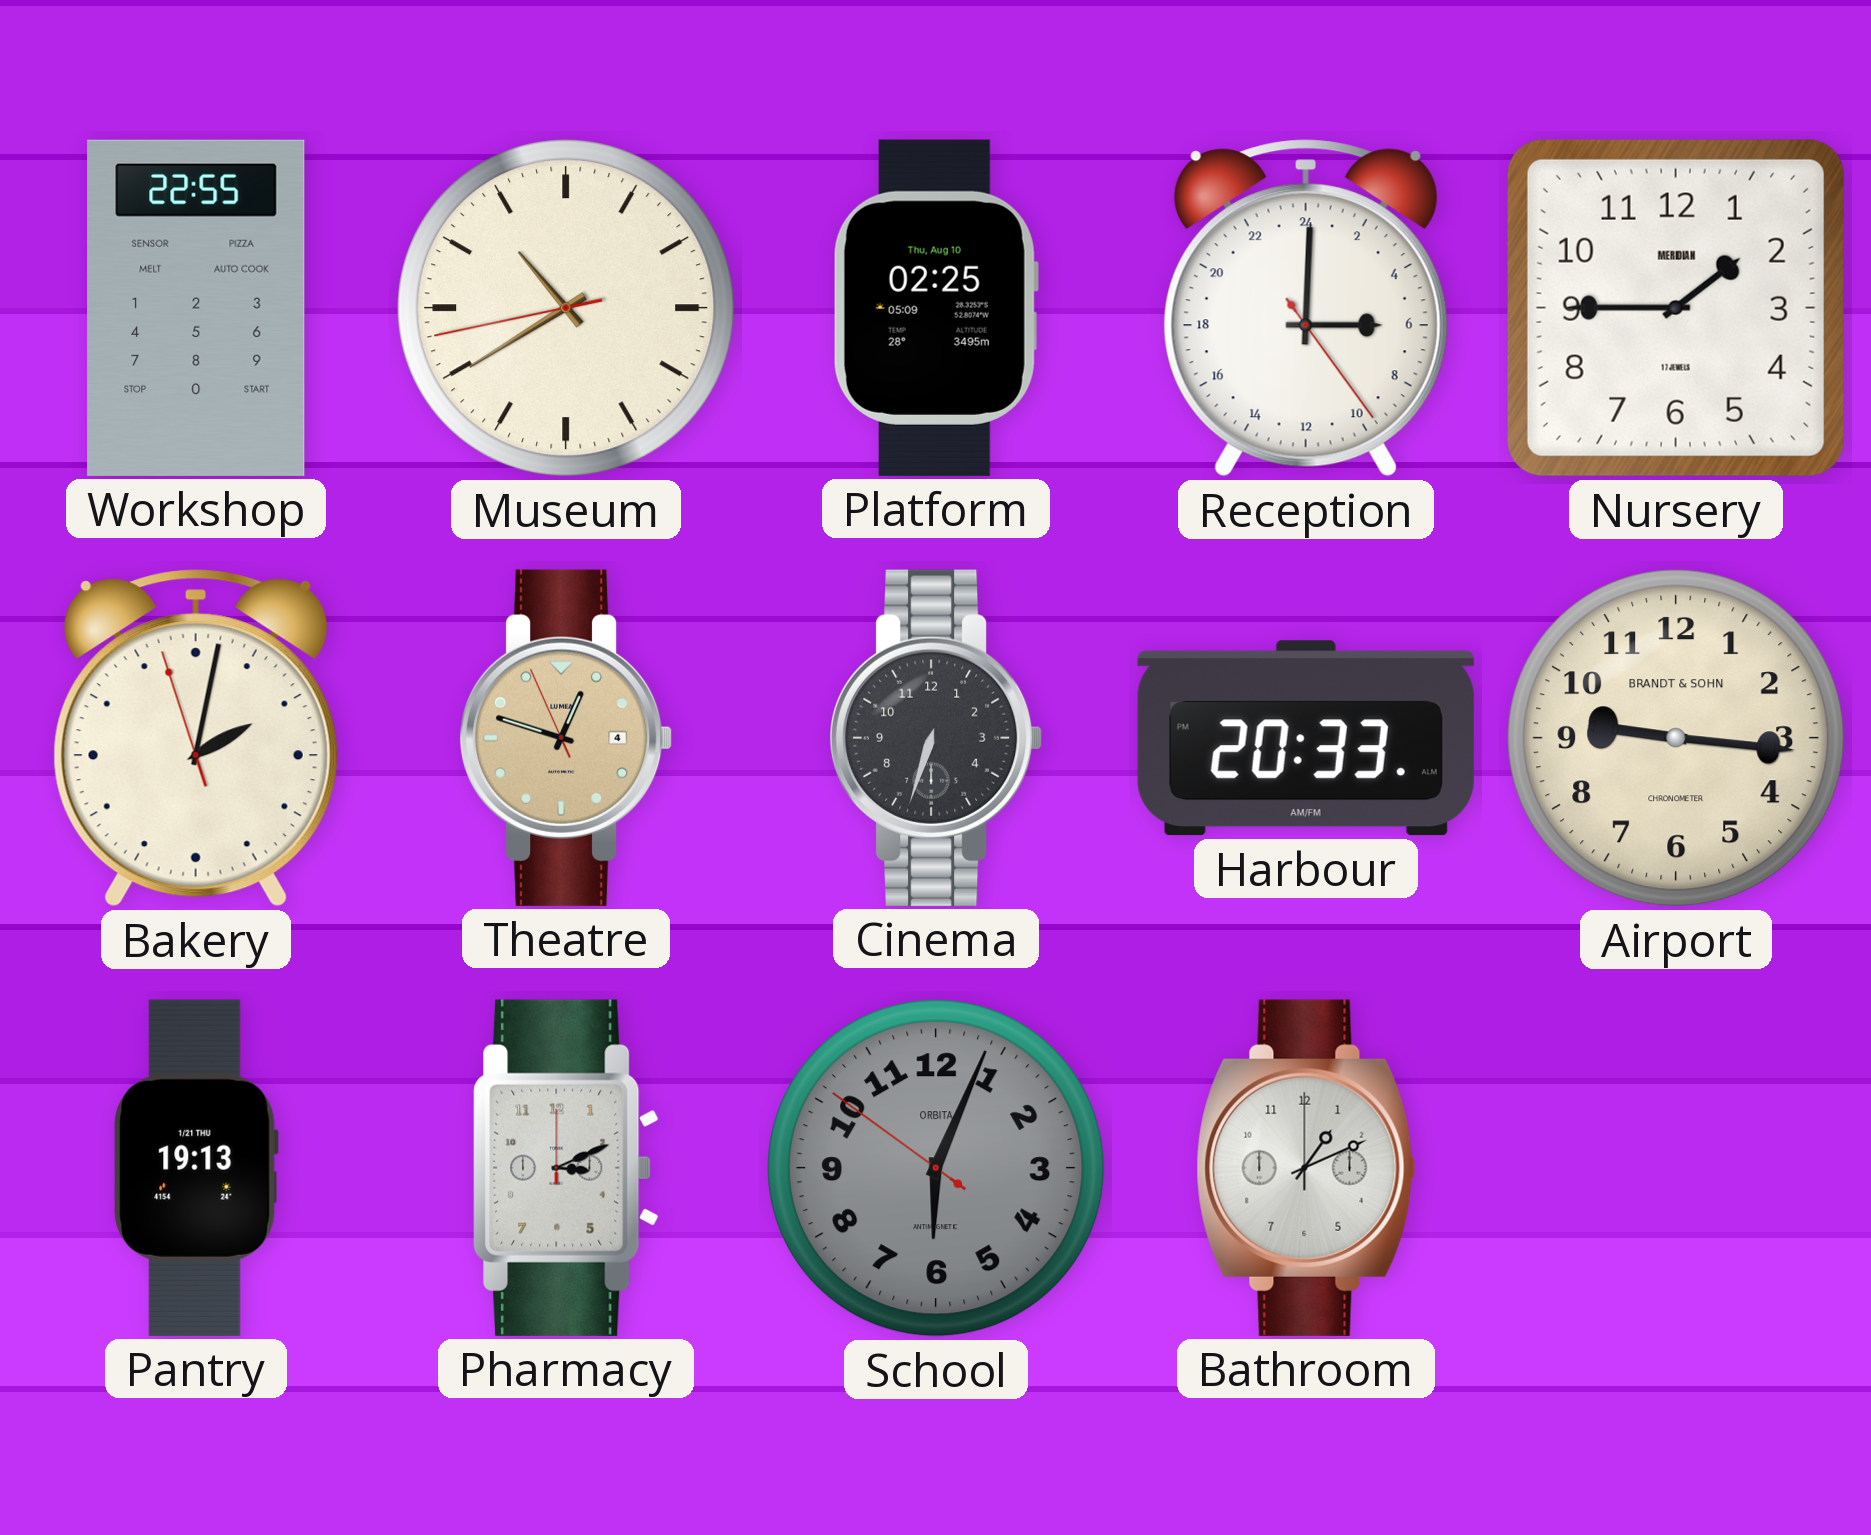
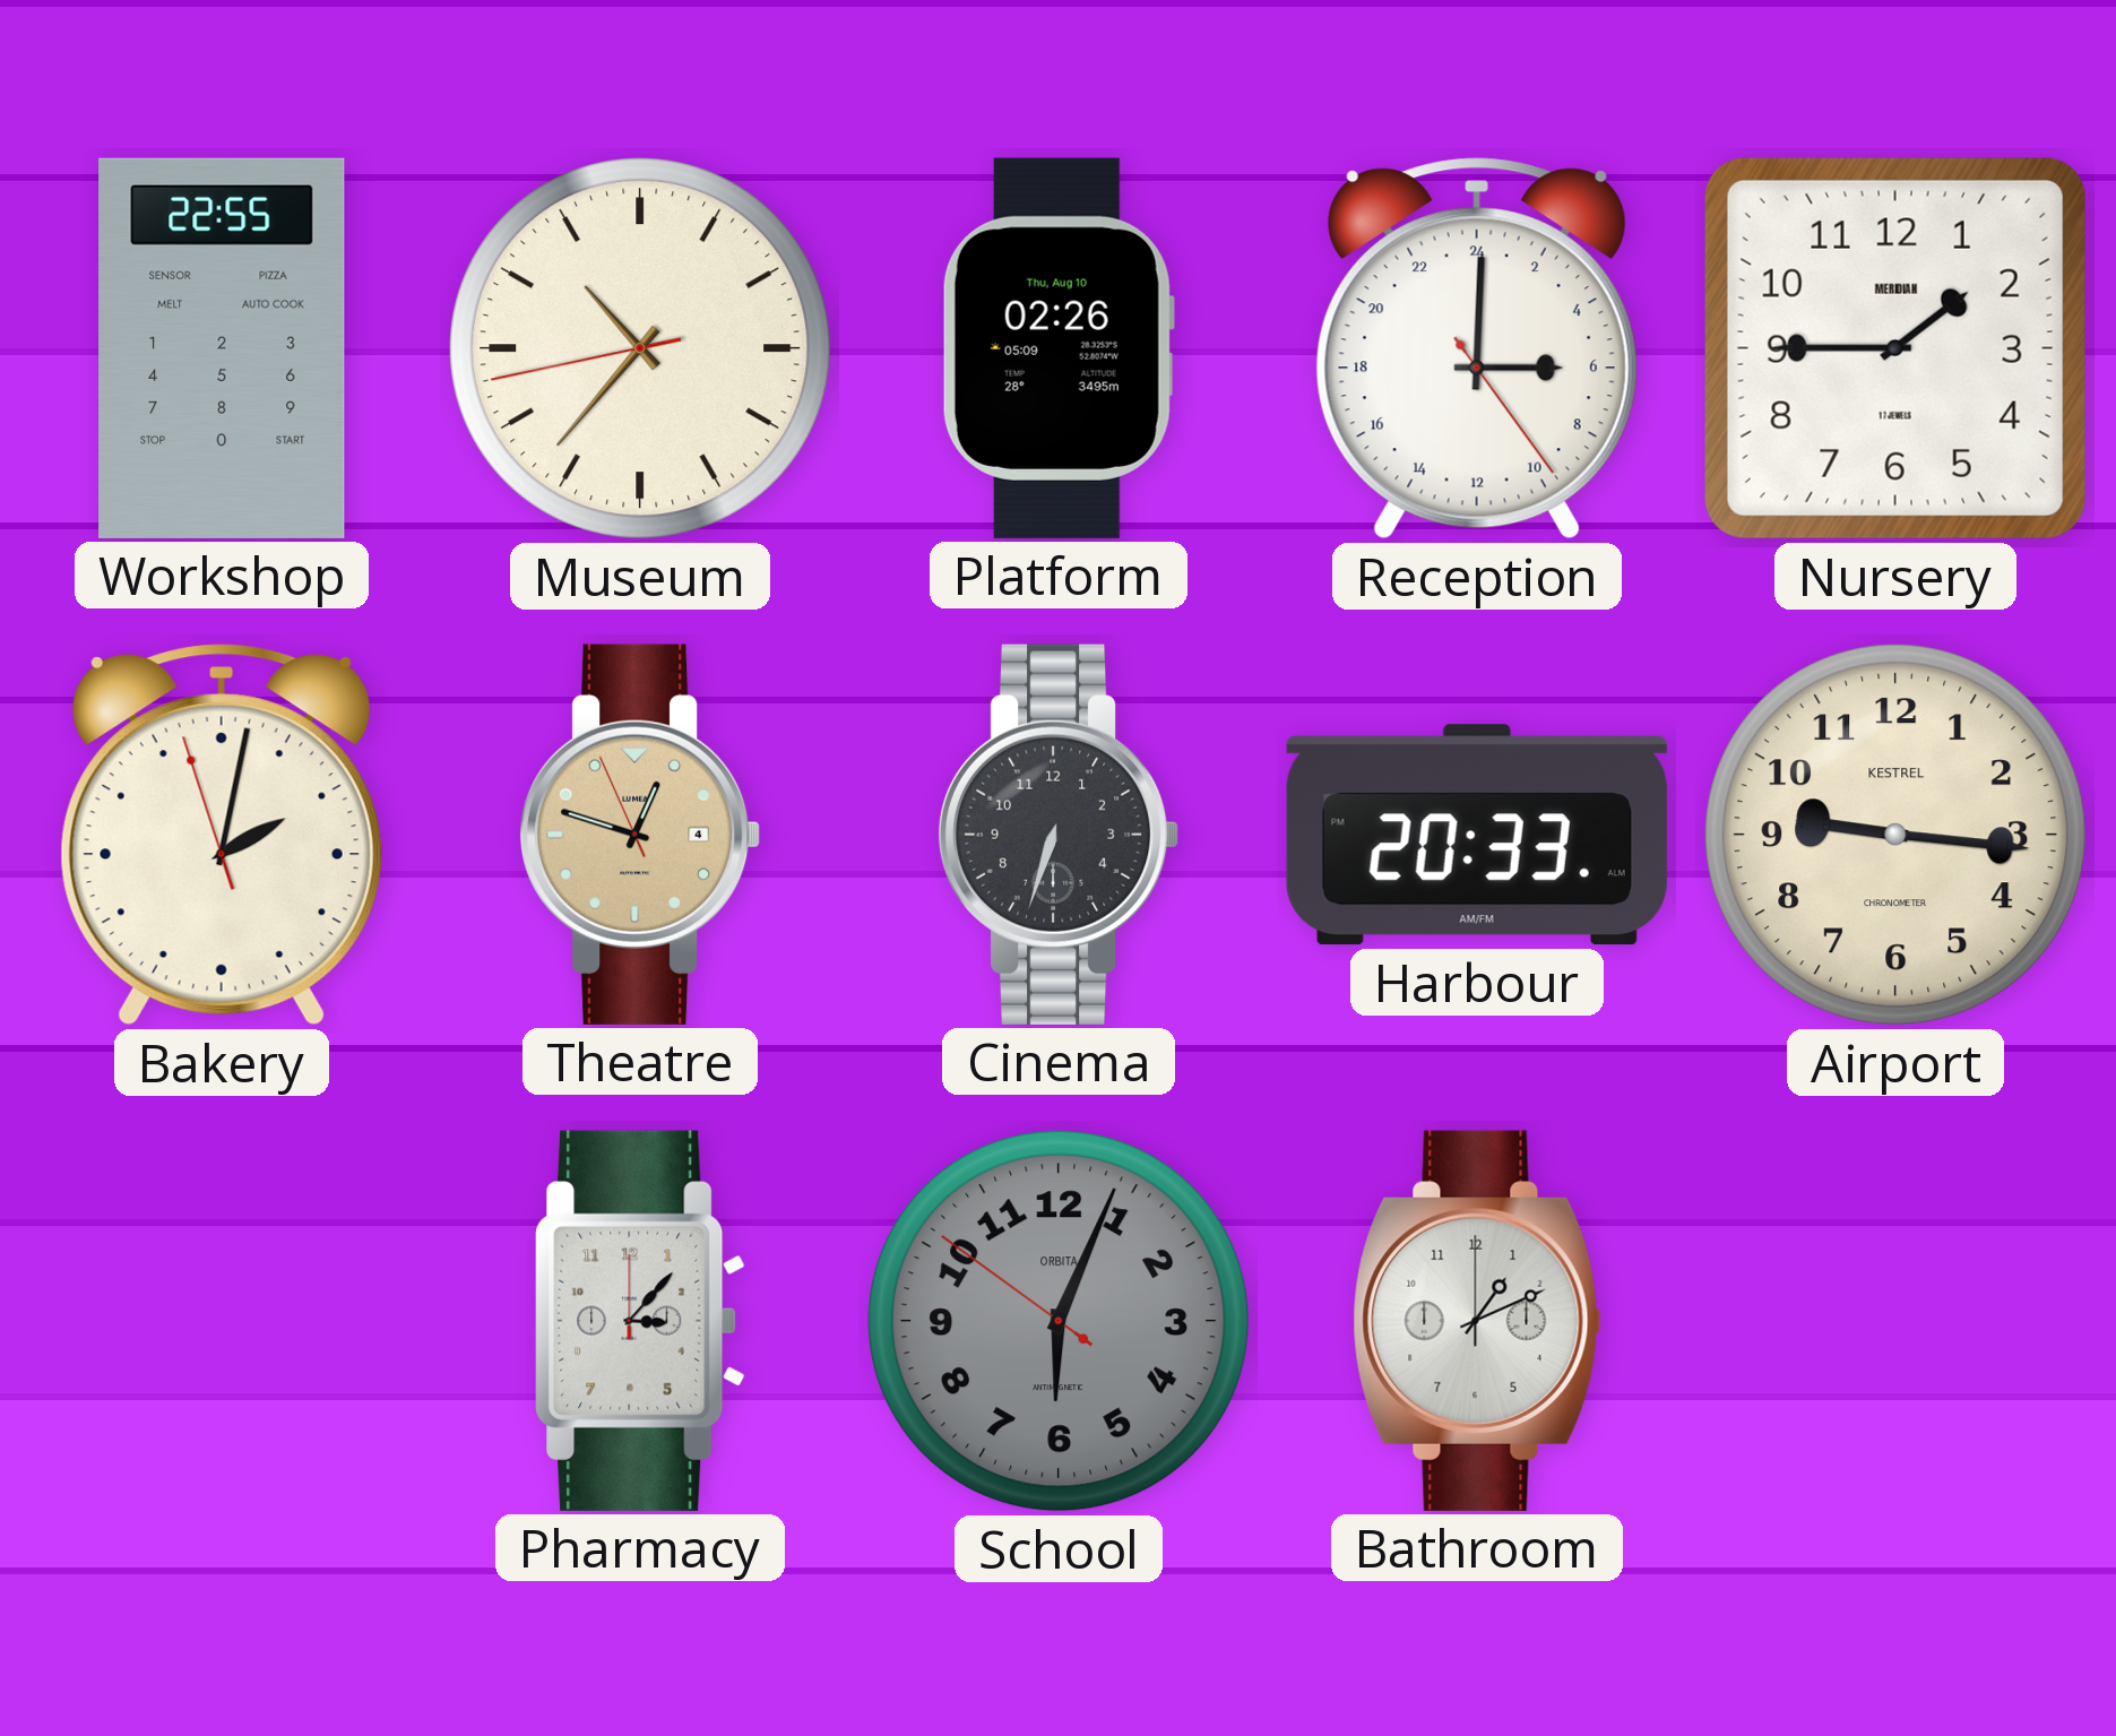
Museum: 10:39 -> 10:36 (640, 348)
Platform: 02:25 -> 02:26 (1059, 348)
Airport brand: BRANDT & SOHN -> KESTREL (1895, 835)
Pantry: 19:13 -> none (196, 1168)
Pharmacy: 3:11 -> 3:07 (640, 1321)
